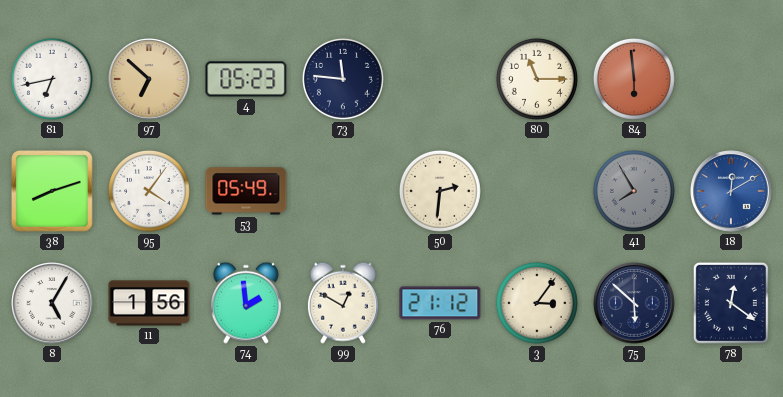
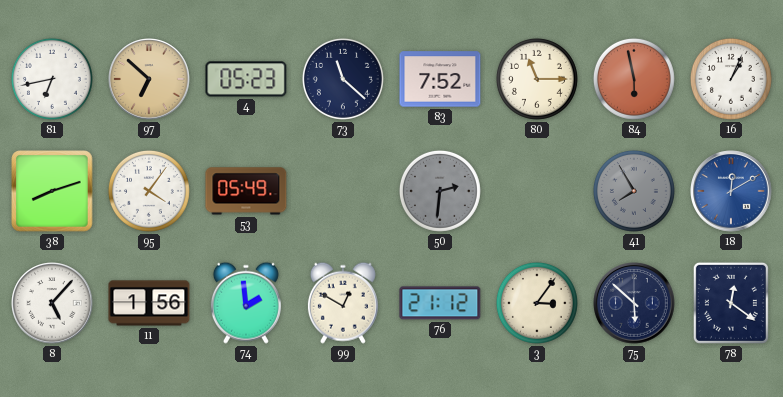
73: 11:46 -> 11:22 (343, 79)
83: none -> 7:52 (440, 79)
84: 5:59 -> 5:58 (634, 79)
16: none -> 1:04 (731, 79)
50 dial: cream -> grey (440, 191)
8: 5:05 -> 5:07 (52, 303)
